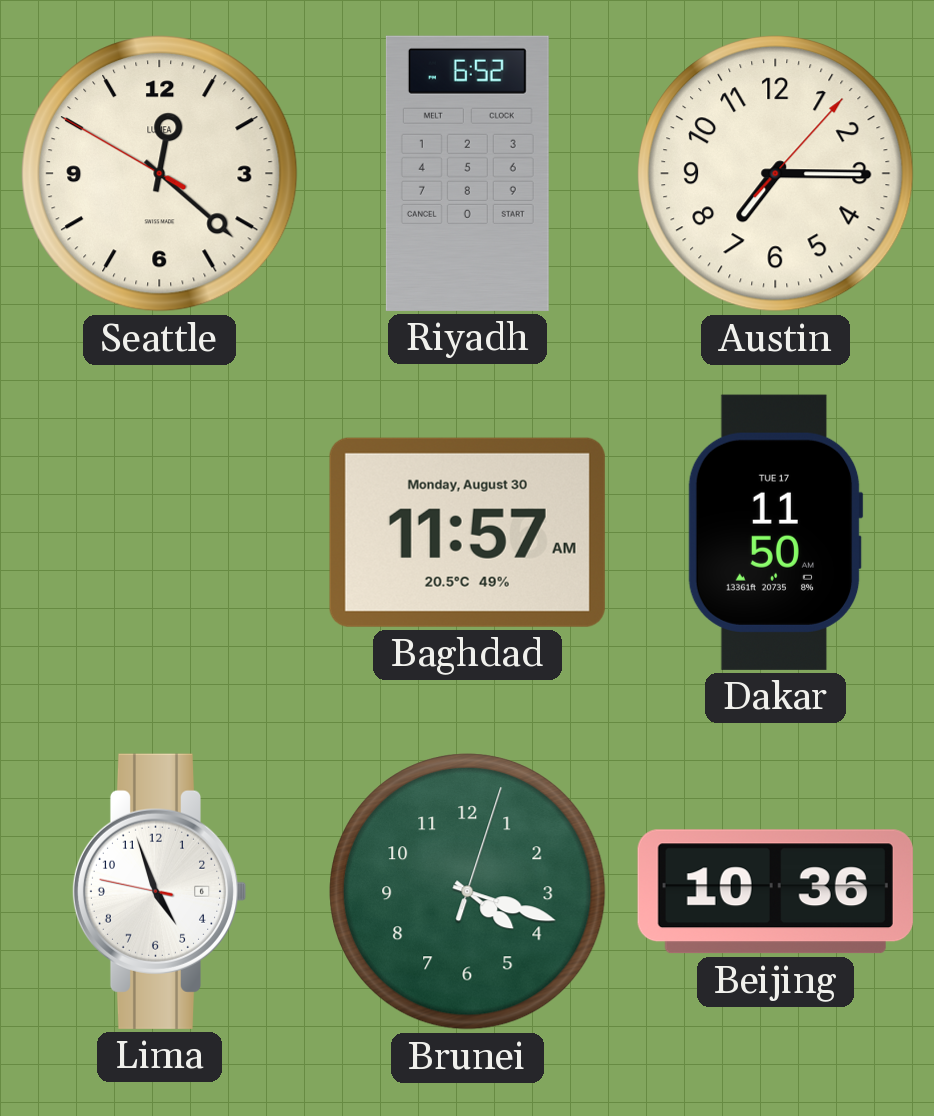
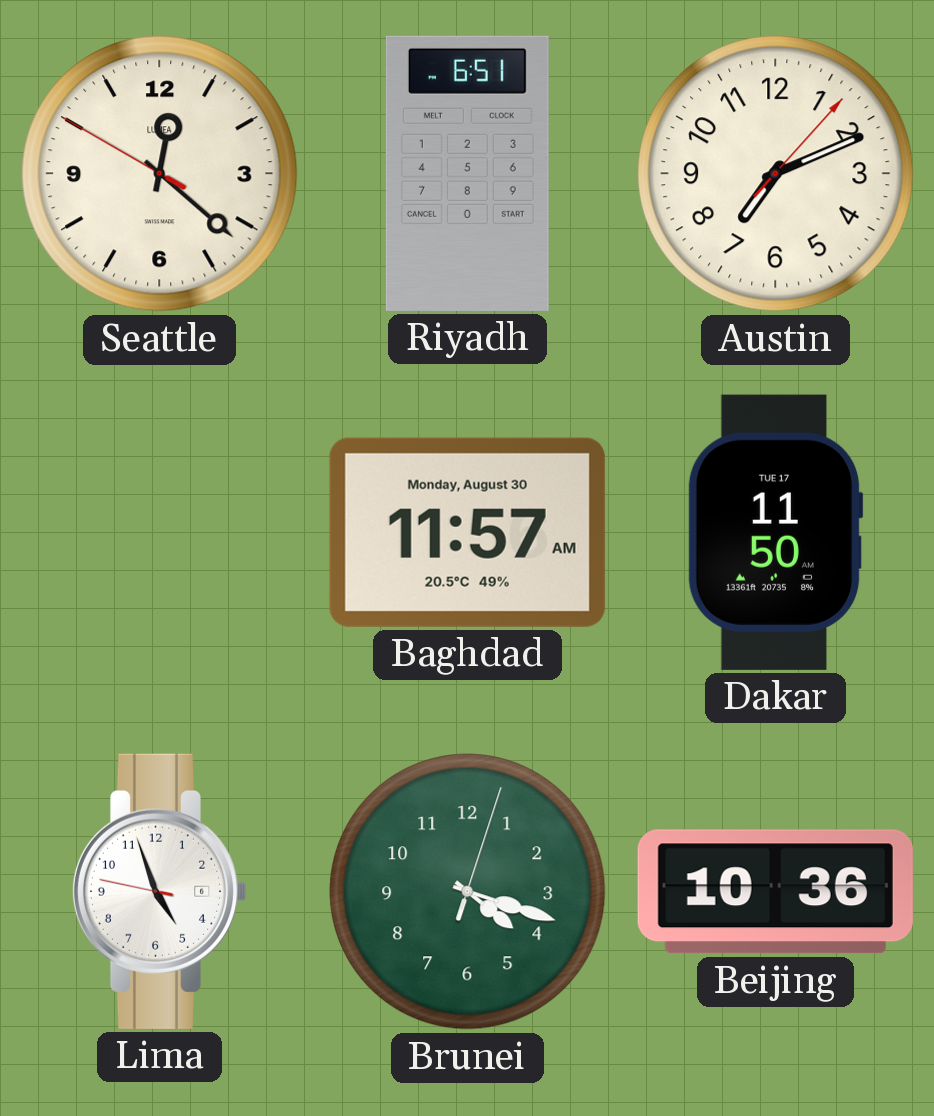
Riyadh: 6:52 -> 6:51 (467, 173)
Austin: 7:15 -> 7:11 (776, 174)
